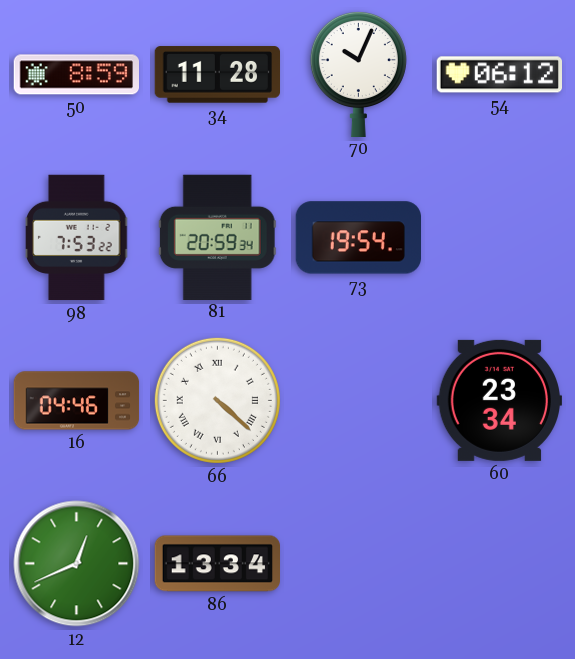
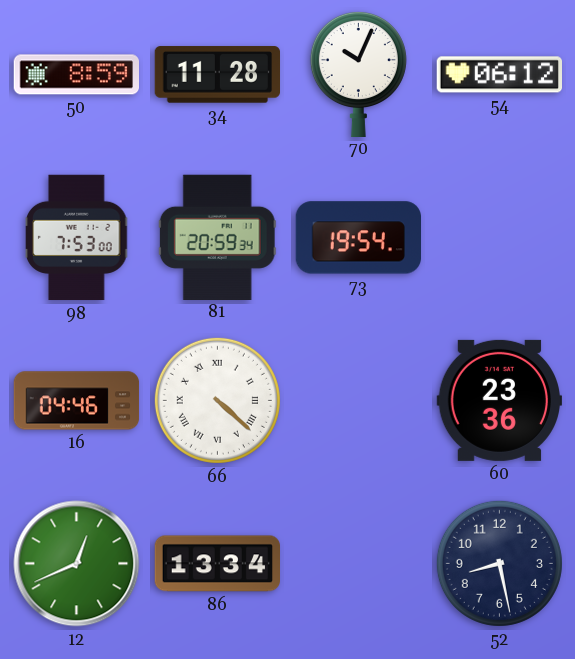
98: 7:53:22 -> 7:53:00 (77, 238)
60: 23:34 -> 23:36 (499, 400)
52: none -> 8:28 (499, 563)
